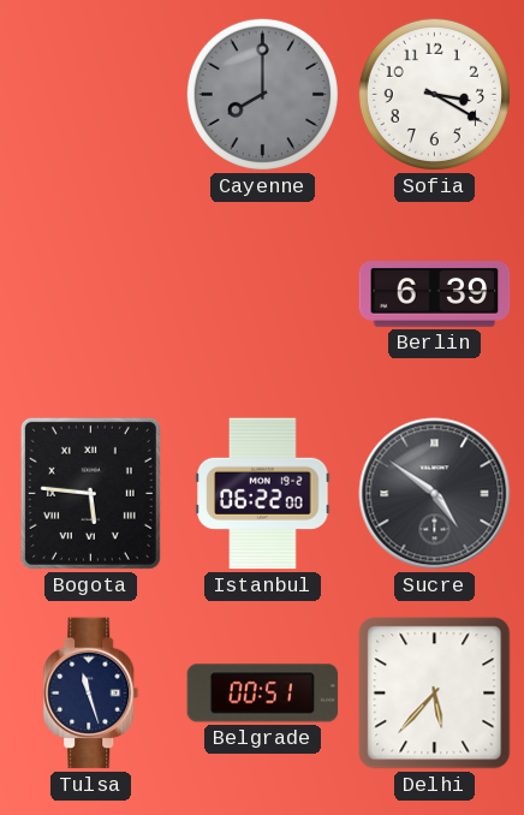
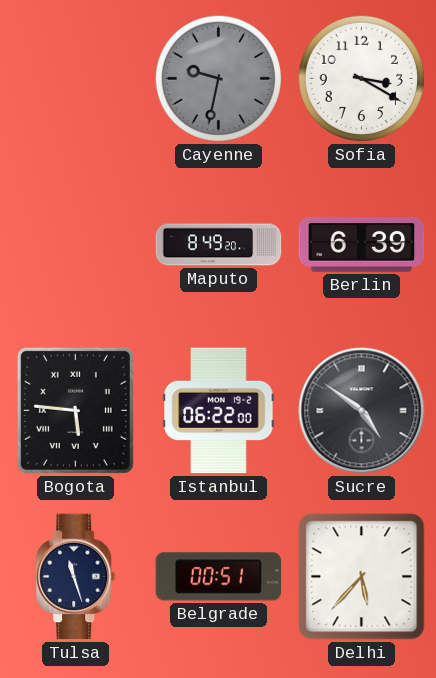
Cayenne: 8:00 -> 9:32 (218, 78)
Maputo: none -> 8:49 (219, 245)
